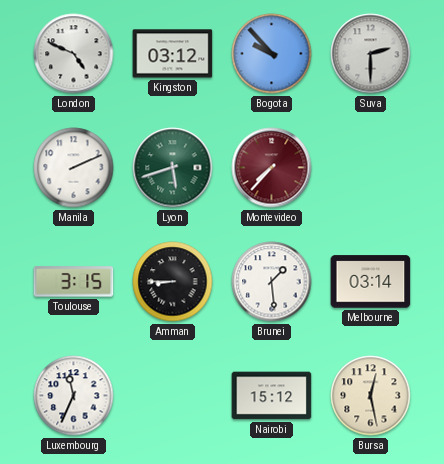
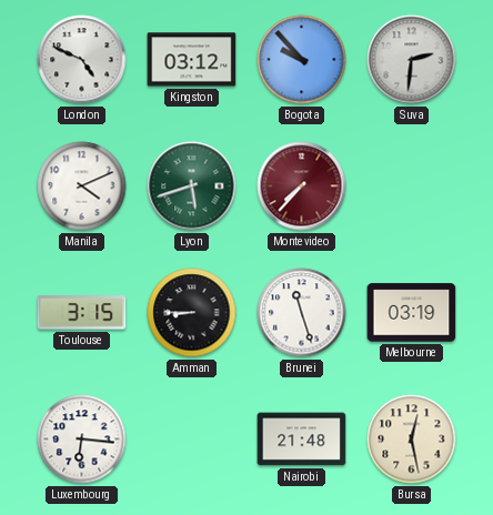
Suva: 2:30 -> 2:31 (412, 60)
Manila: 2:11 -> 4:11 (82, 186)
Brunei: 1:29 -> 11:27 (302, 313)
Melbourne: 03:14 -> 03:19 (412, 313)
Luxembourg: 11:34 -> 6:16 (82, 440)
Nairobi: 15:12 -> 21:48 (302, 440)
